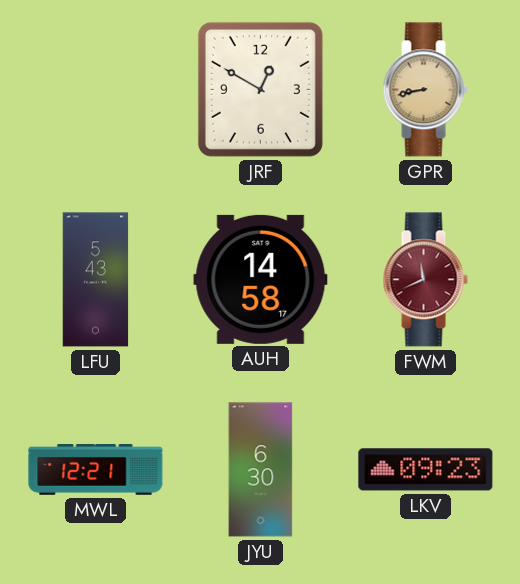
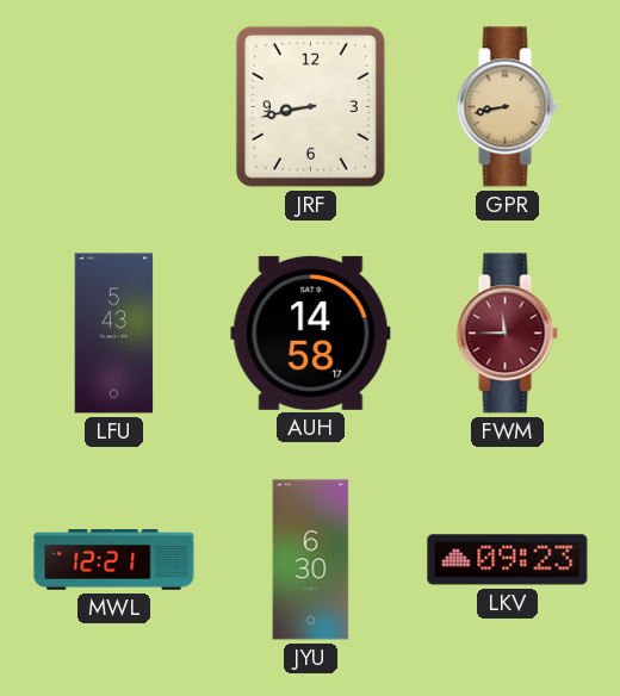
JRF: 12:50 -> 8:43 (310, 106)
FWM: 11:41 -> 11:45 (507, 334)
